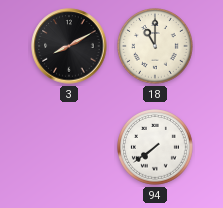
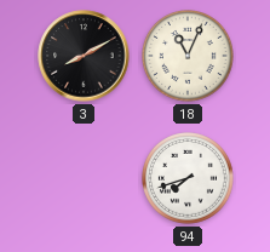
18: 11:00 -> 11:04 (189, 57)
94: 7:39 -> 7:42 (189, 179)
